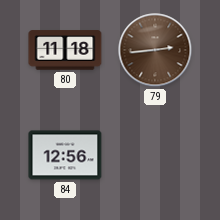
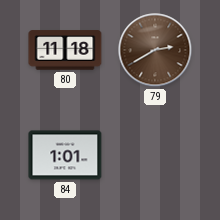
79: 2:44 -> 2:40 (155, 50)
84: 12:56 -> 1:01 (65, 155)
